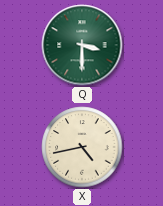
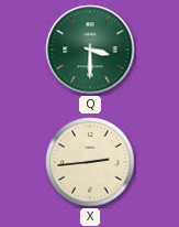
X: 4:43 -> 2:44 (90, 162)
